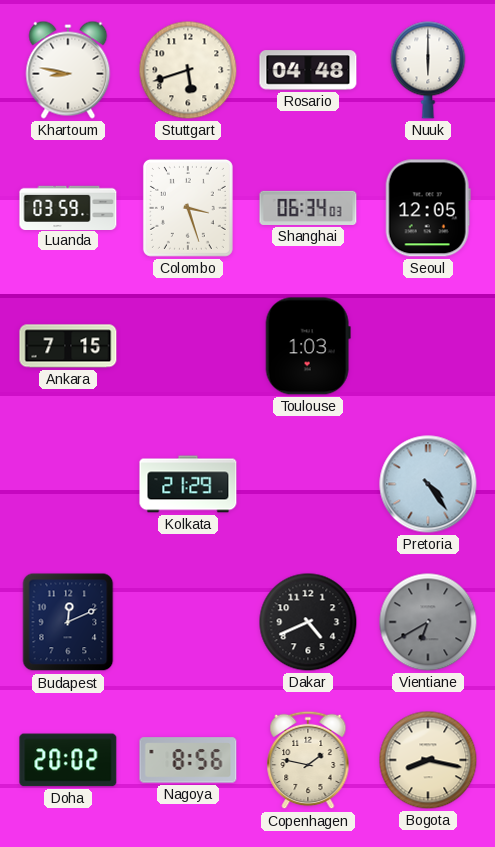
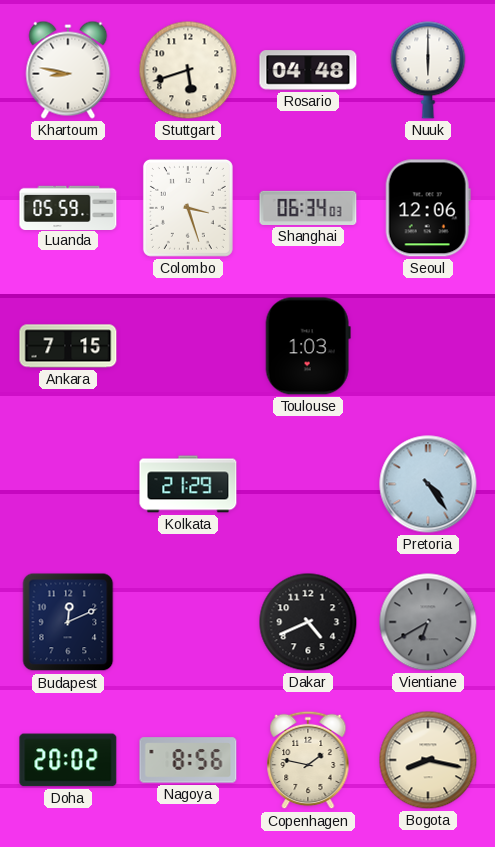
Luanda: 03:59 -> 05:59 (68, 207)
Seoul: 12:05 -> 12:06 (428, 208)
